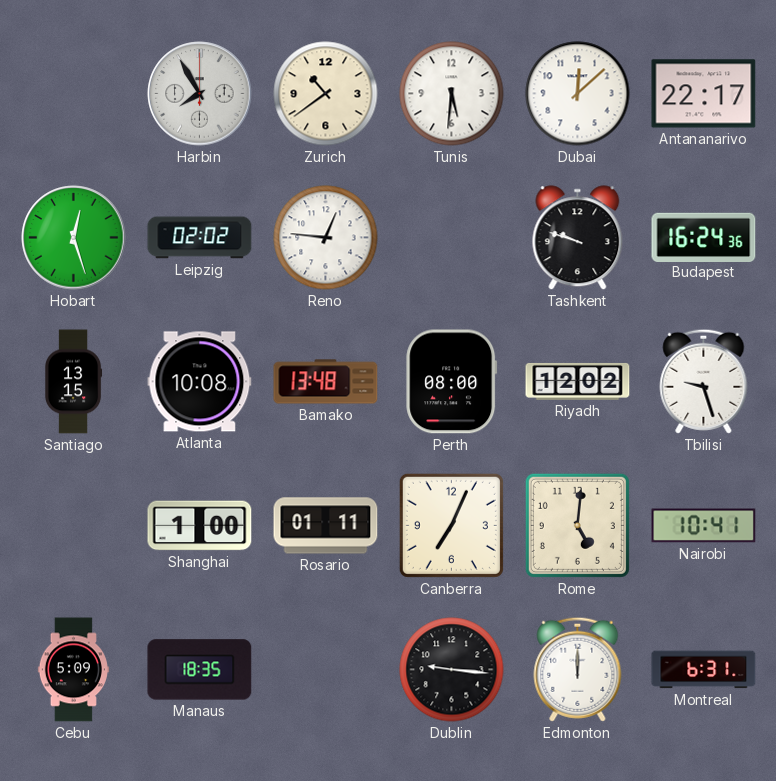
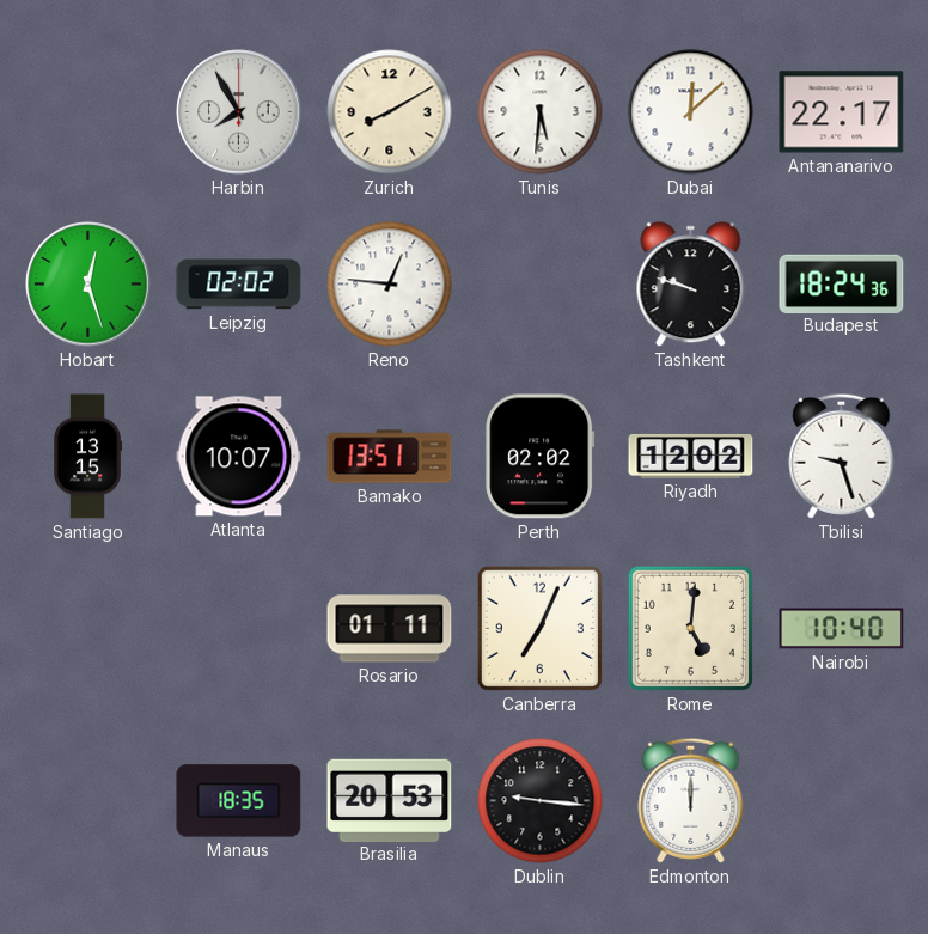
Zurich: 10:39 -> 8:10 (390, 112)
Budapest: 16:24 -> 18:24 (842, 283)
Atlanta: 10:08 -> 10:07 (239, 457)
Bamako: 13:48 -> 13:51 (390, 457)
Perth: 08:00 -> 02:02 (541, 457)
Shanghai: 1:00 -> none (200, 526)
Nairobi: 10:41 -> 10:40 (842, 629)
Cebu: 5:09 -> none (73, 670)
Brasilia: none -> 20:53 (390, 800)
Montreal: 6:31 -> none (704, 670)
